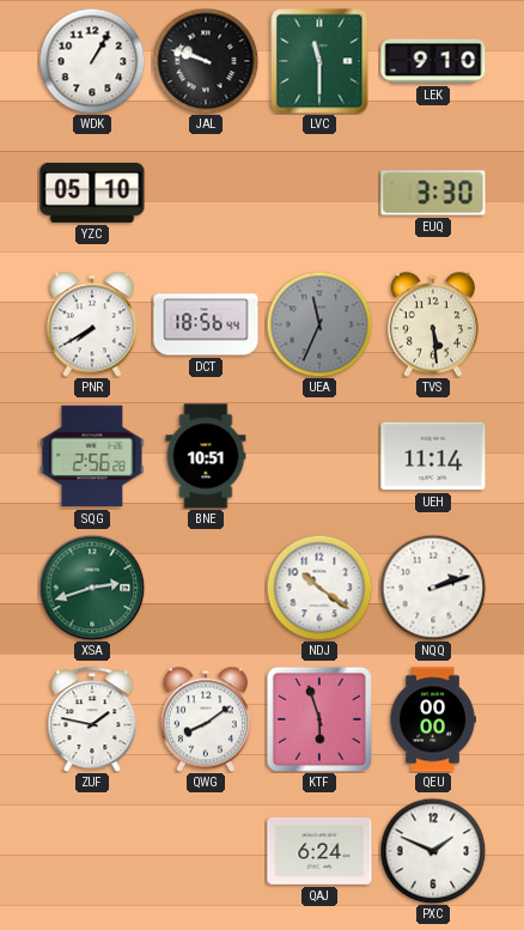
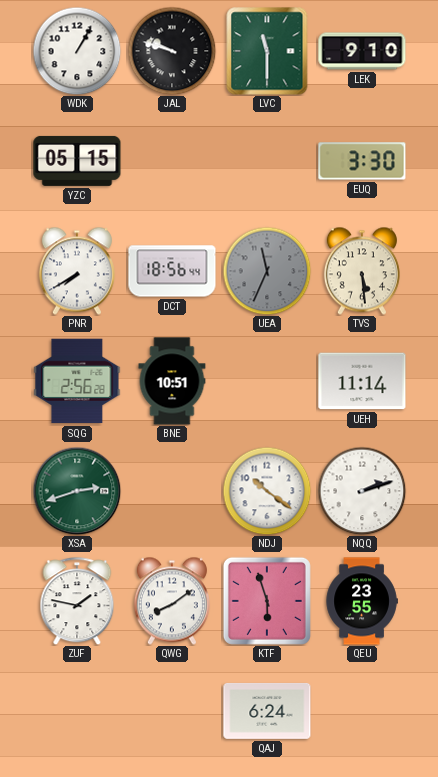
YZC: 05:10 -> 05:15 (77, 161)
QEU: 00:00 -> 23:55 (362, 601)
PXC: 1:49 -> none (433, 851)
